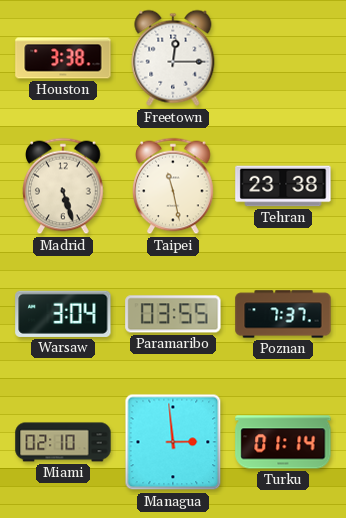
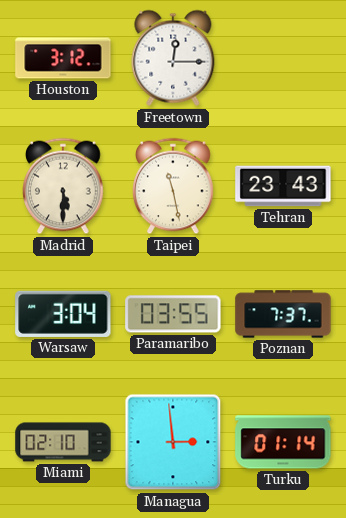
Houston: 3:38 -> 3:12 (63, 58)
Madrid: 5:27 -> 5:30 (63, 186)
Tehran: 23:38 -> 23:43 (283, 186)
